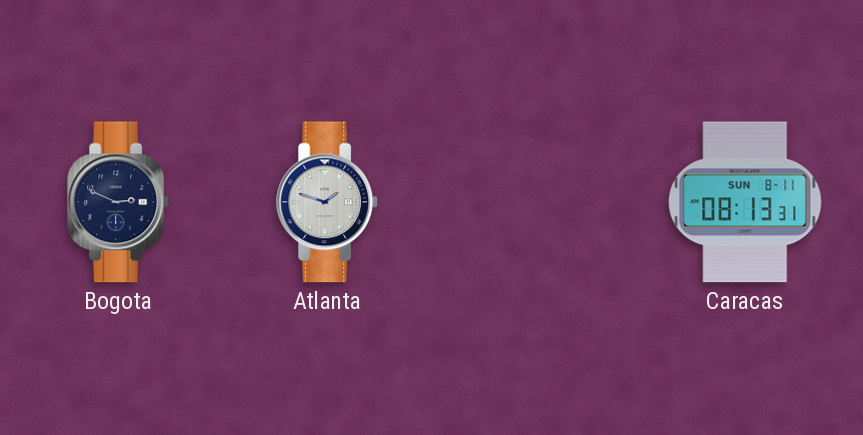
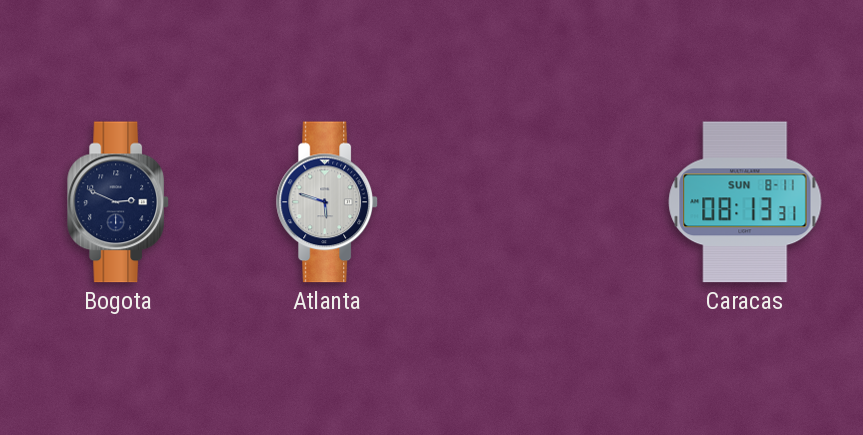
Atlanta: 1:48 -> 5:48 (327, 202)
